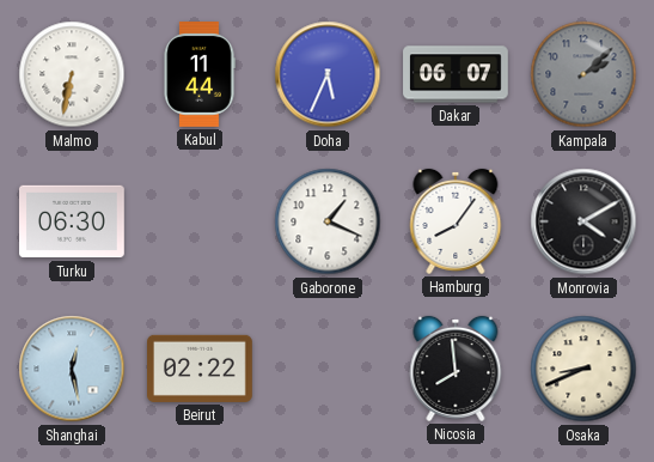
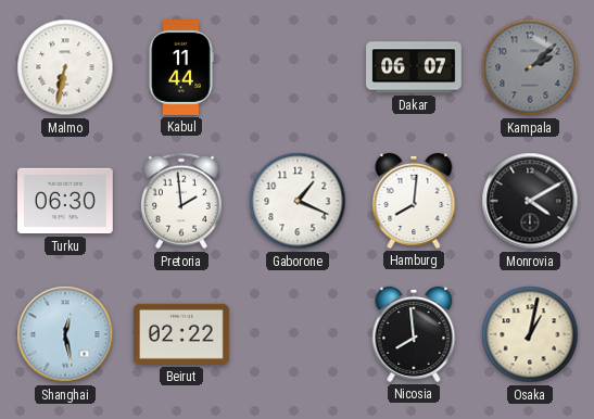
Doha: 5:34 -> none (328, 74)
Pretoria: none -> 1:59 (181, 201)
Hamburg: 8:06 -> 8:01 (414, 201)
Osaka: 8:41 -> 1:02 (530, 334)
